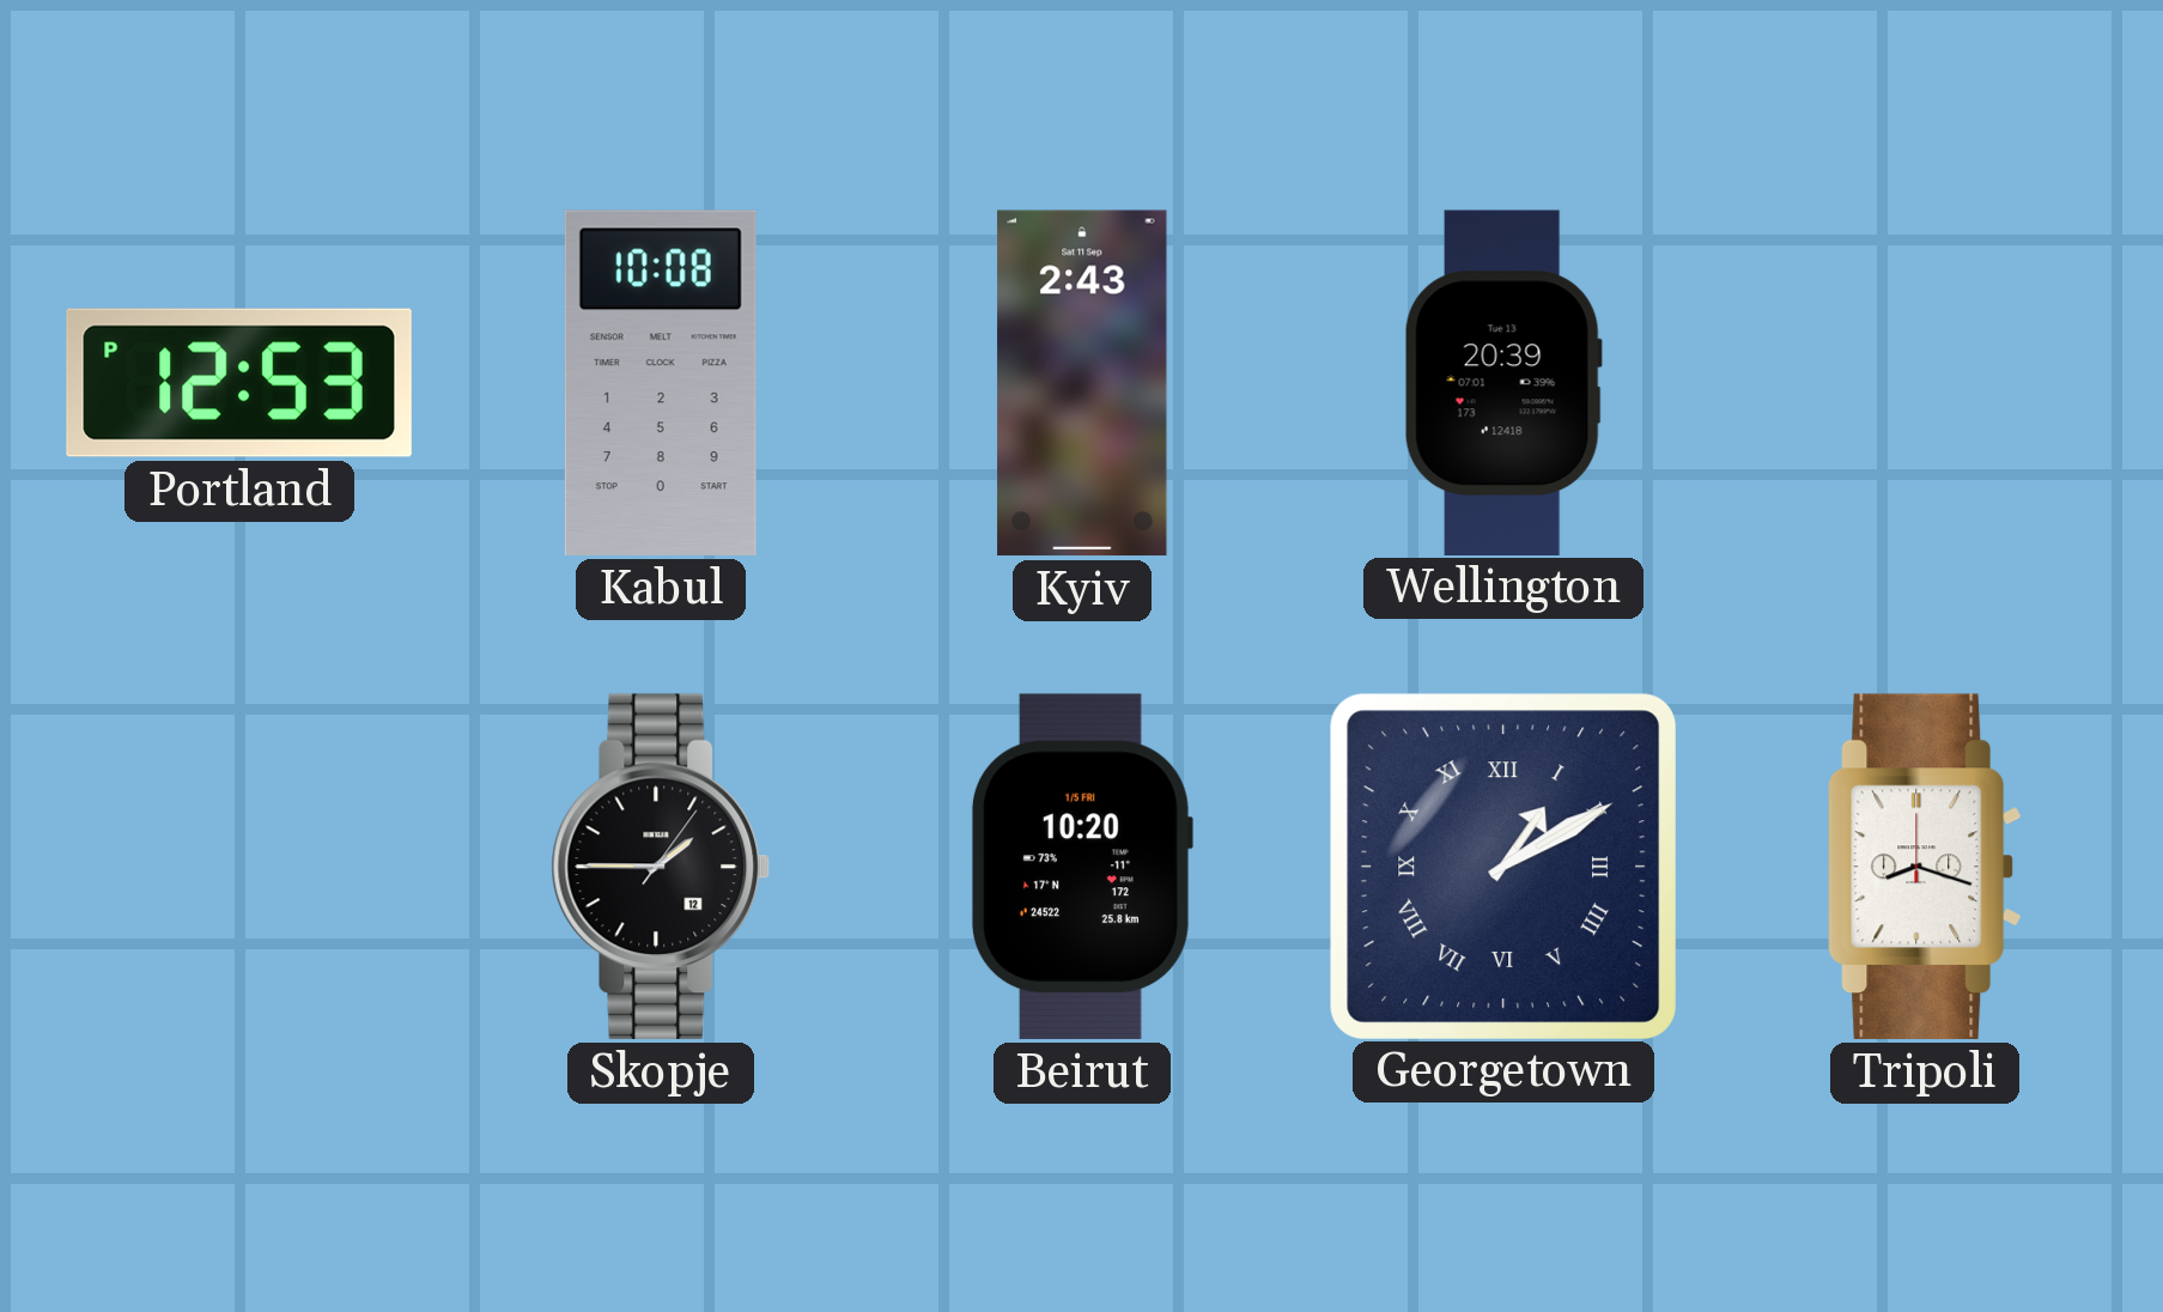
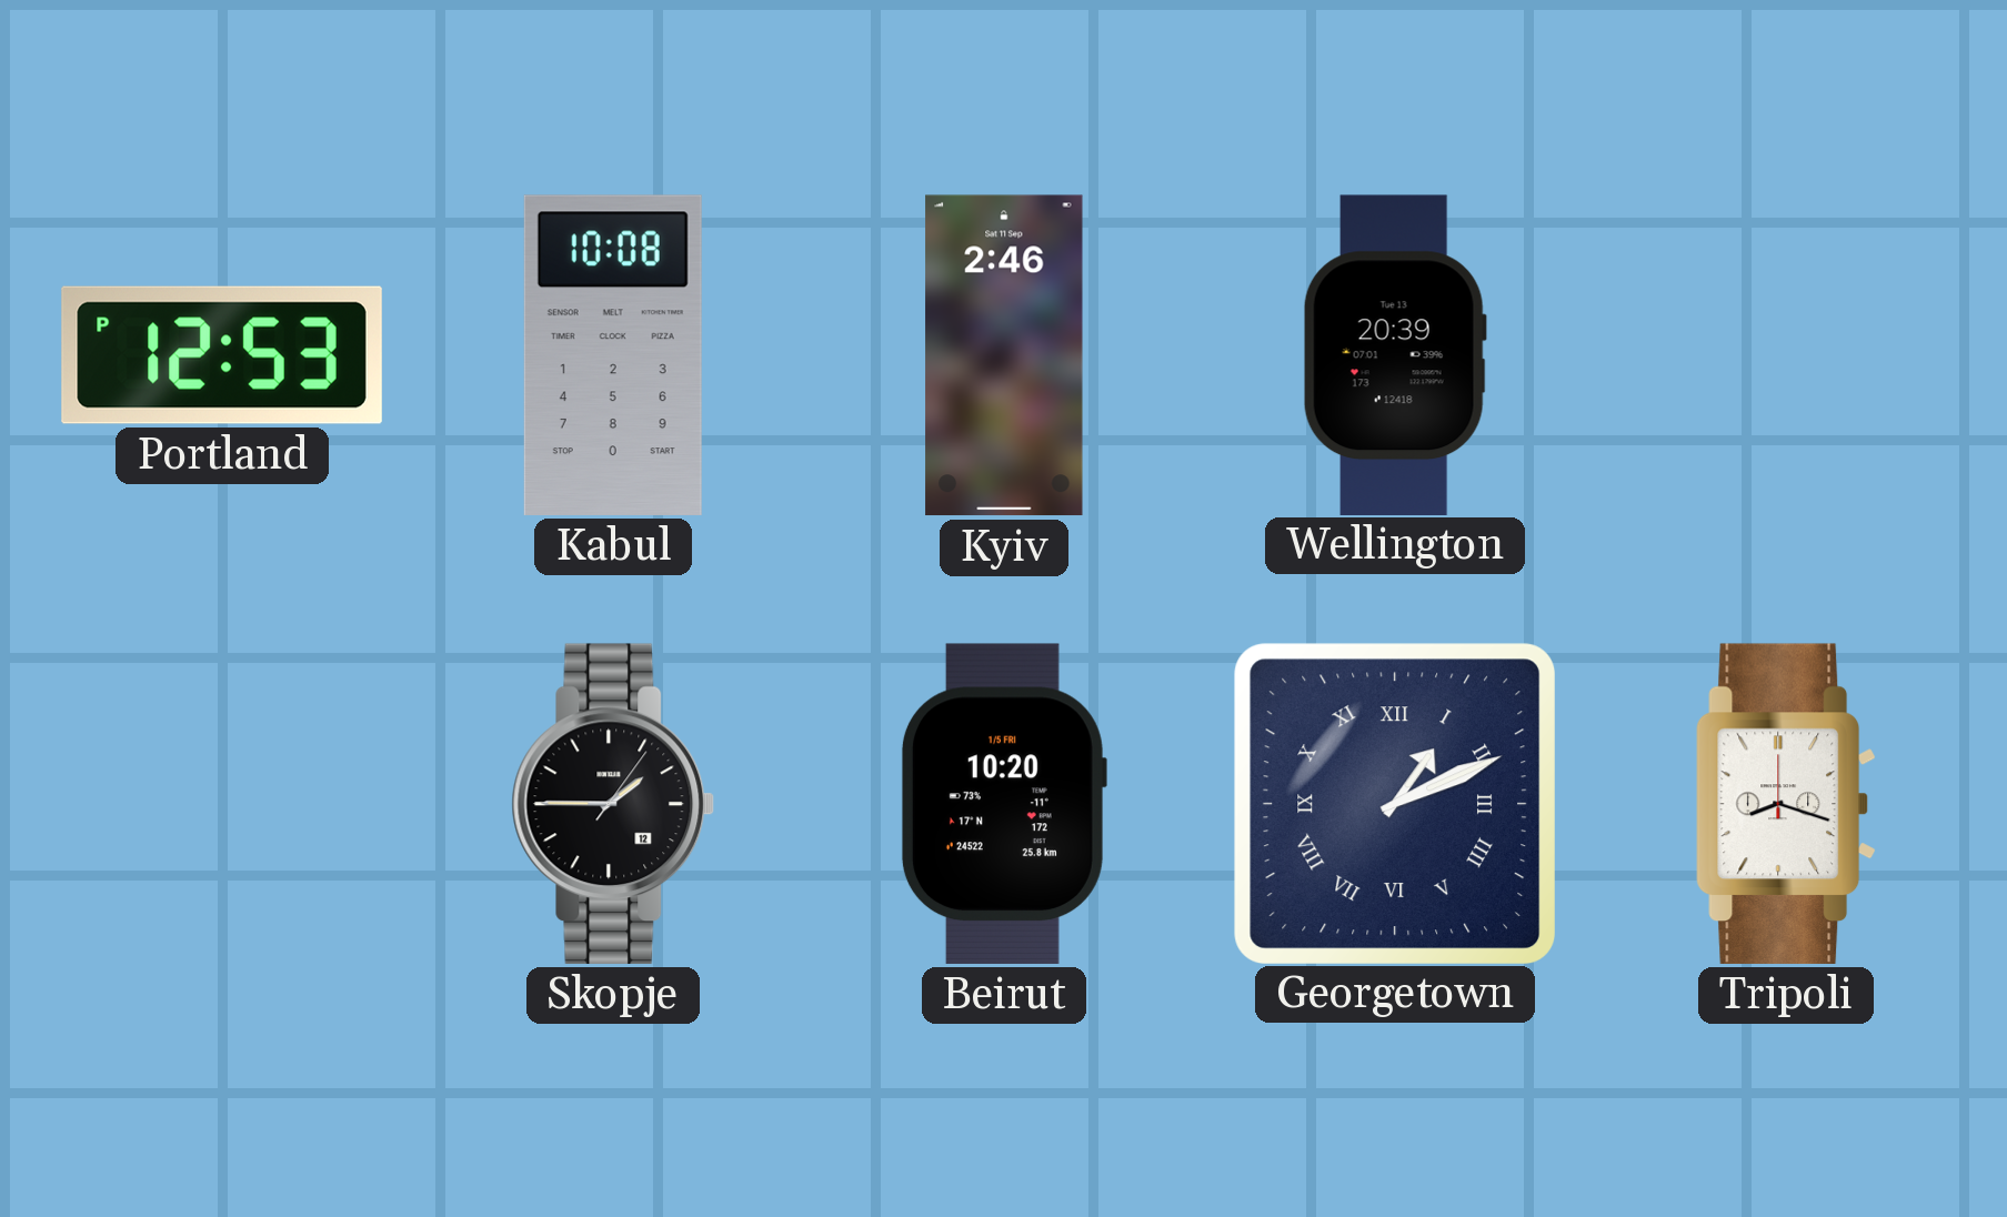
Kyiv: 2:43 -> 2:46 (1004, 355)
Georgetown: 1:10 -> 1:11 (1394, 803)
